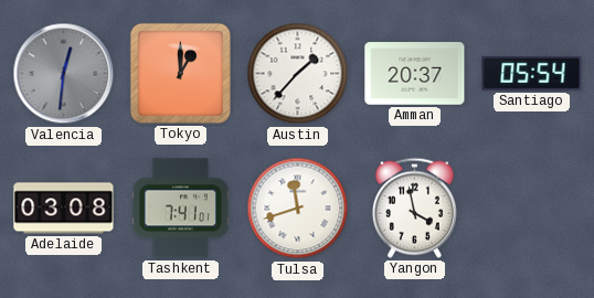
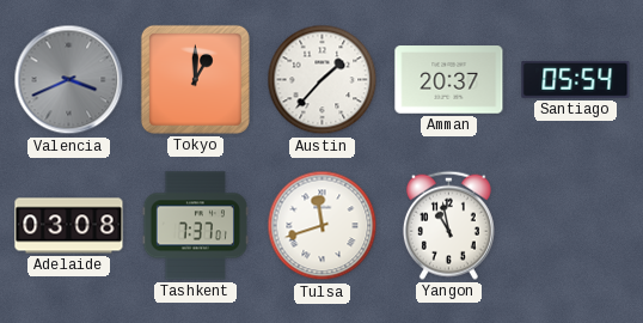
Valencia: 12:31 -> 3:41 (69, 80)
Tashkent: 7:41 -> 7:37 (195, 226)
Yangon: 3:58 -> 10:58 (448, 225)
